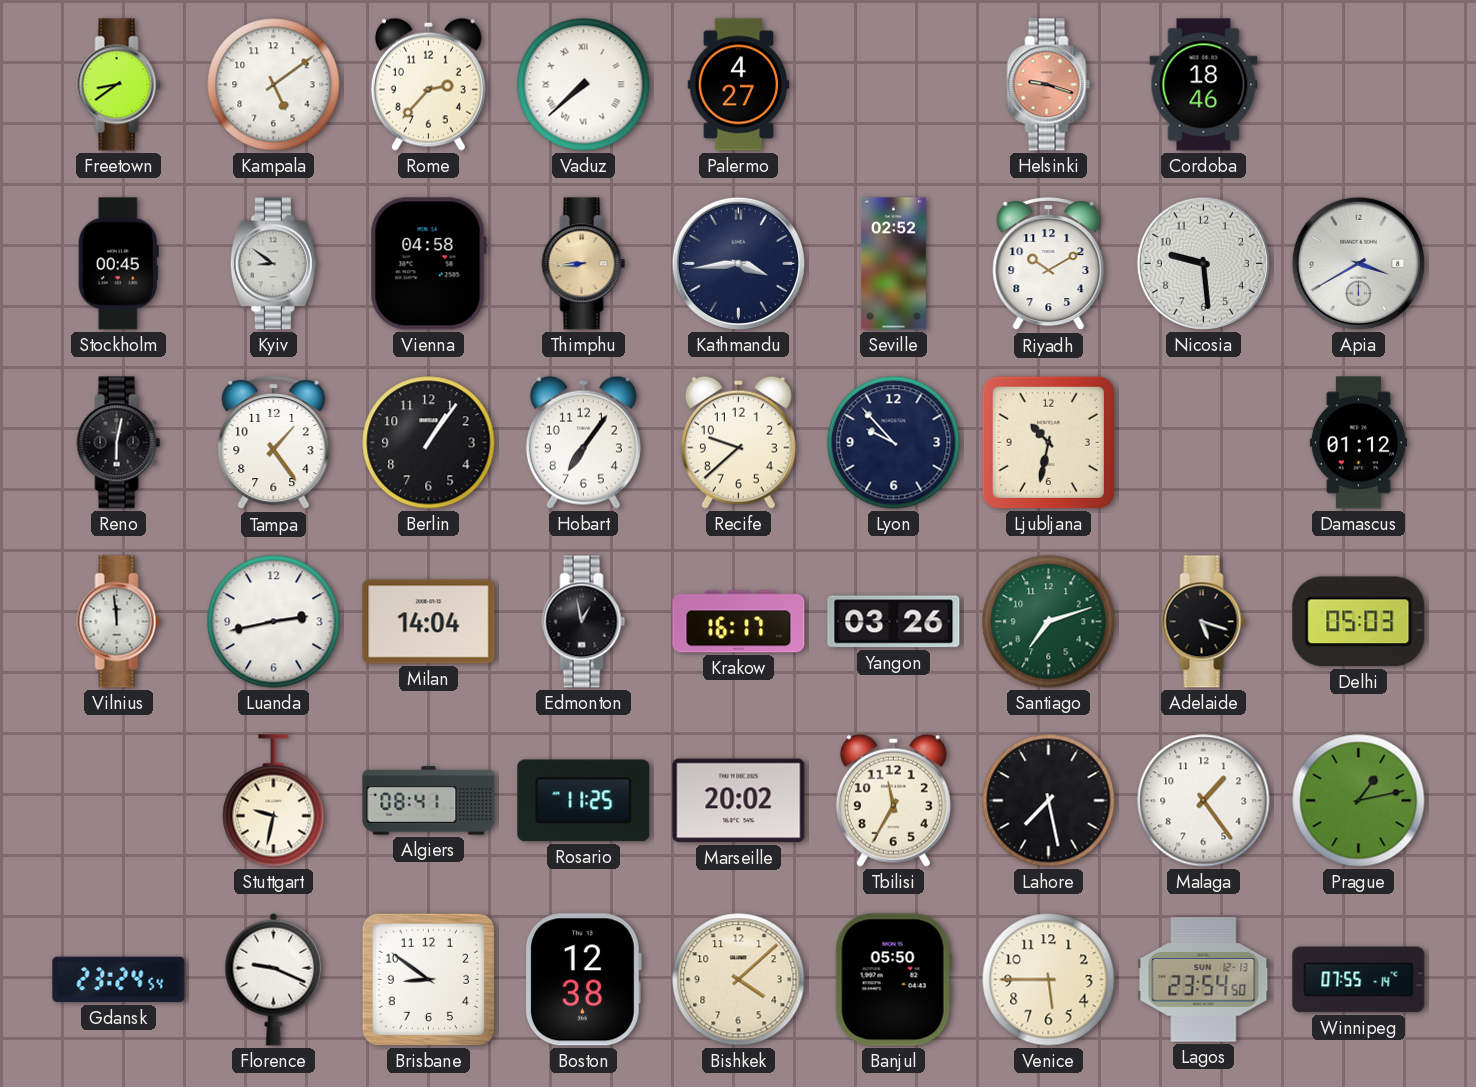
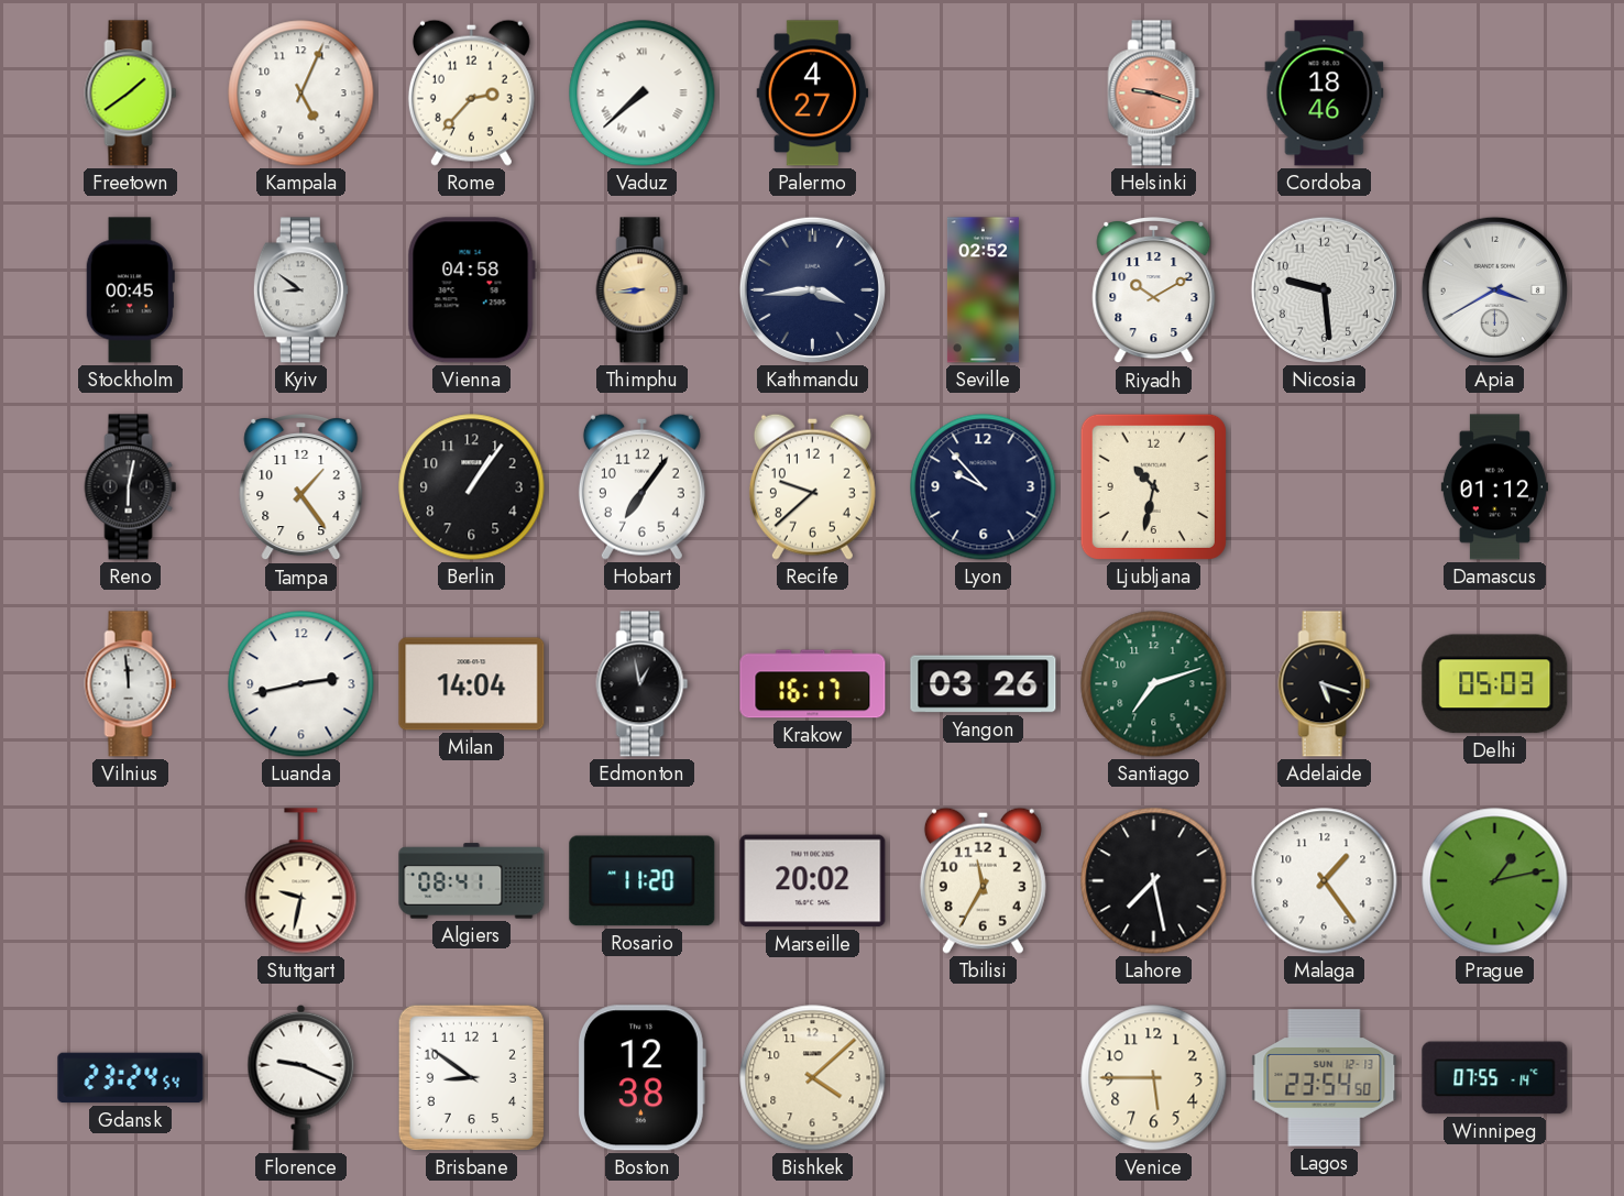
Freetown: 8:39 -> 1:39 (131, 94)
Kampala: 5:09 -> 5:04 (301, 94)
Rosario: 11:25 -> 11:20 (643, 881)
Banjul: 05:50 -> none (893, 980)
